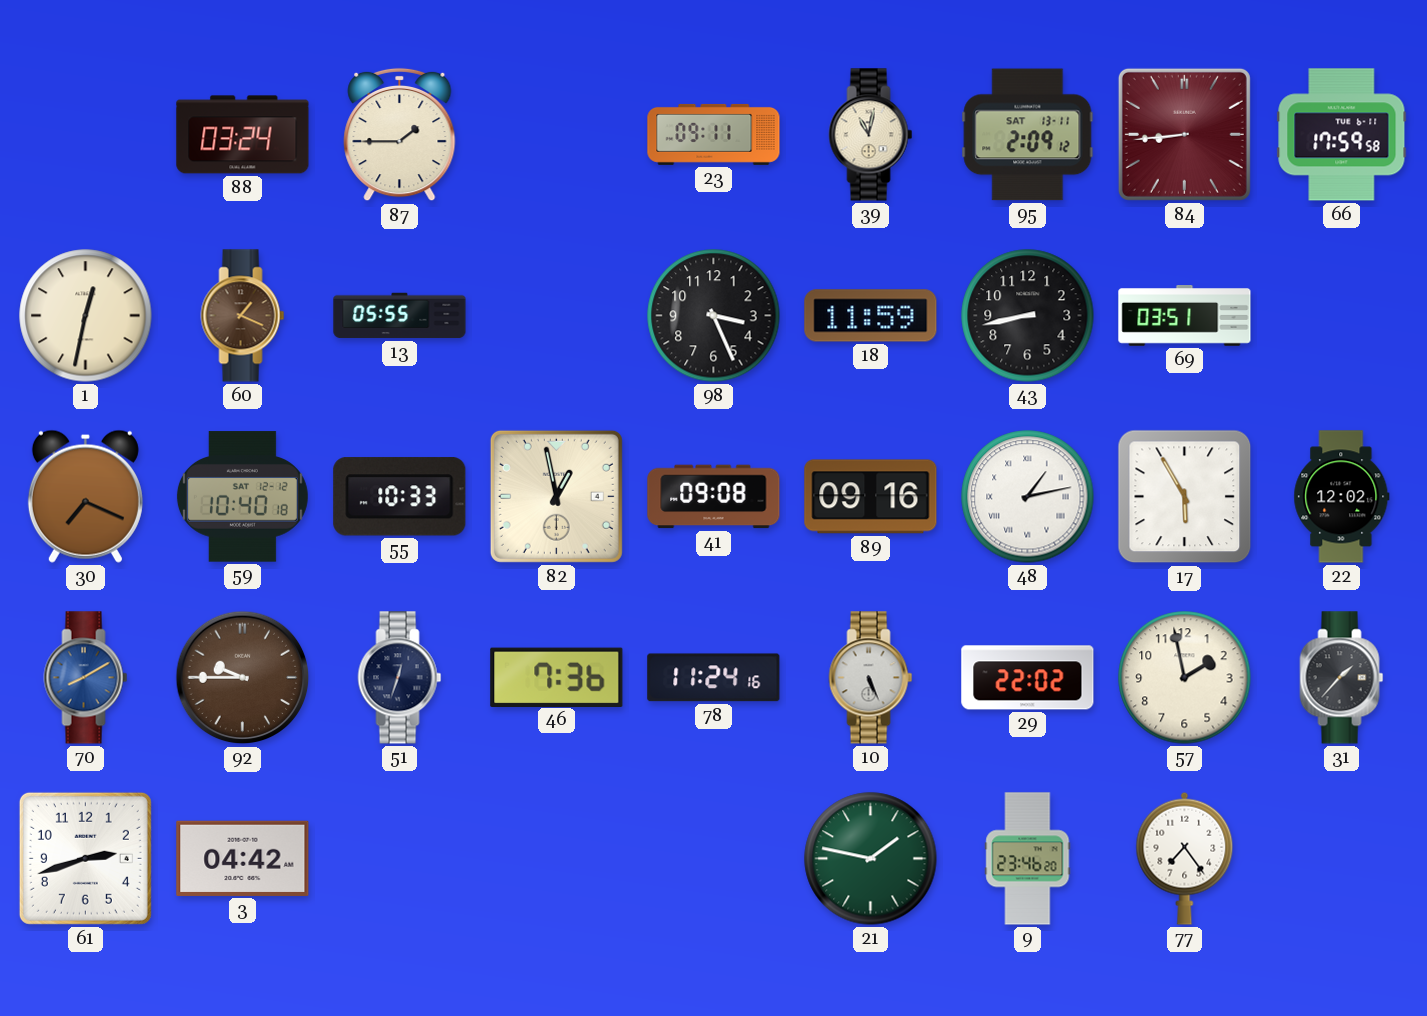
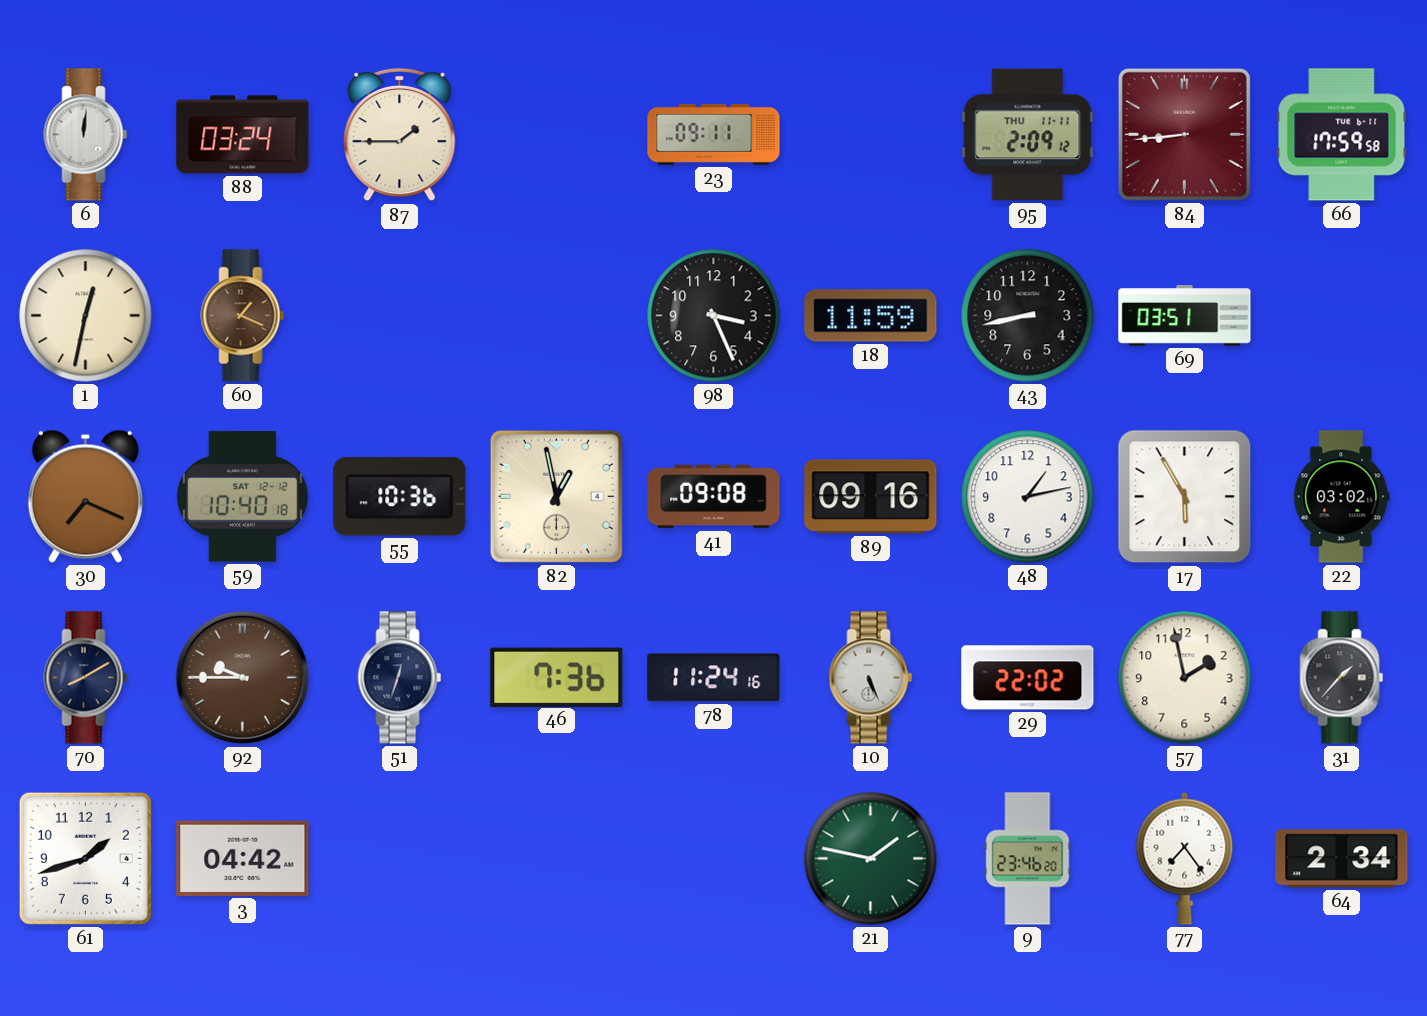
6: none -> 12:01 (86, 135)
39: 11:02 -> none (871, 135)
95 date: SAT 13-11 -> THU 11-11 (1028, 135)
13: 05:55 -> none (400, 316)
55: 10:33 -> 10:36 (400, 497)
48 numerals: Roman -> Arabic (1028, 497)
22: 12:02 -> 03:02 (1342, 497)
70 dial: blue -> navy (86, 678)
61: 2:42 -> 1:42 (85, 858)
64: none -> 2:34 (1342, 859)
